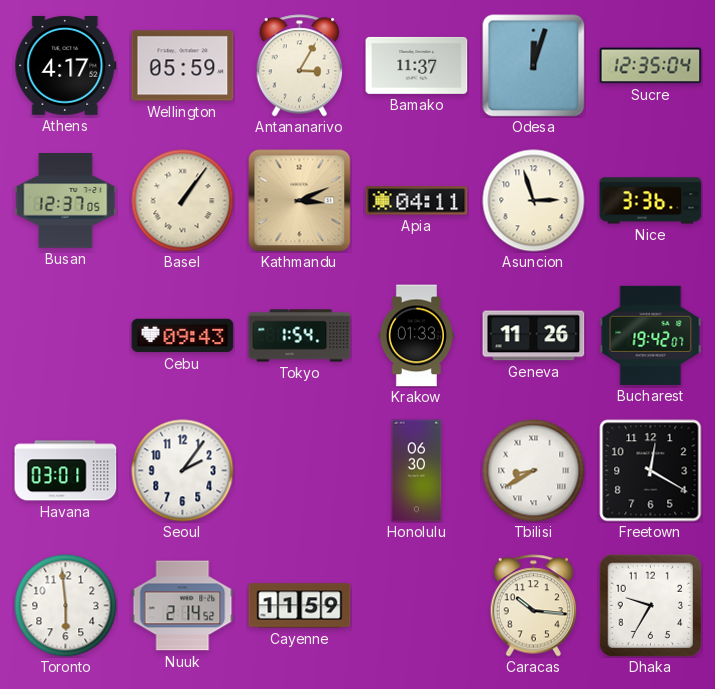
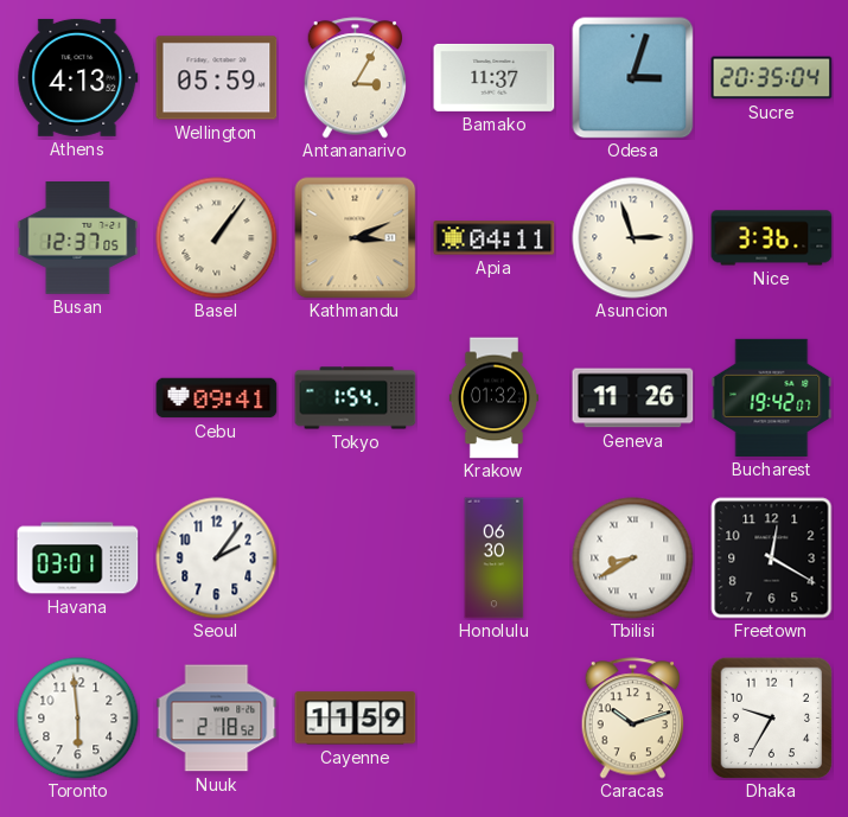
Athens: 4:17 -> 4:13 (78, 77)
Odesa: 12:03 -> 3:03 (633, 78)
Sucre: 12:35 -> 20:35 (772, 78)
Cebu: 09:43 -> 09:41 (217, 398)
Krakow: 01:33 -> 01:32 (493, 398)
Nuuk: 2:14 -> 2:18 (217, 719)
Caracas: 10:16 -> 10:12 (633, 719)
